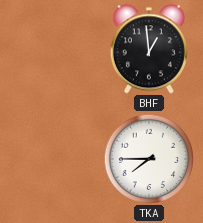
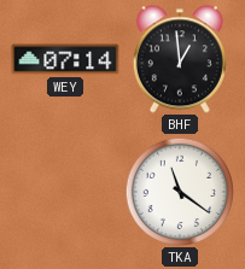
WEY: none -> 07:14 (65, 59)
TKA: 7:45 -> 11:21 (179, 191)
